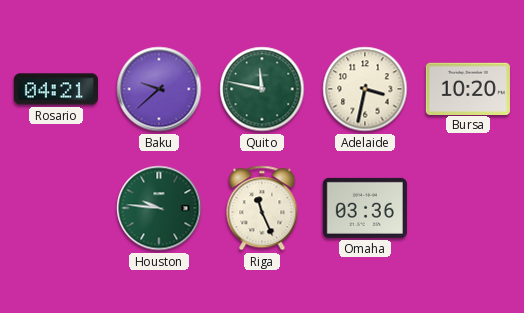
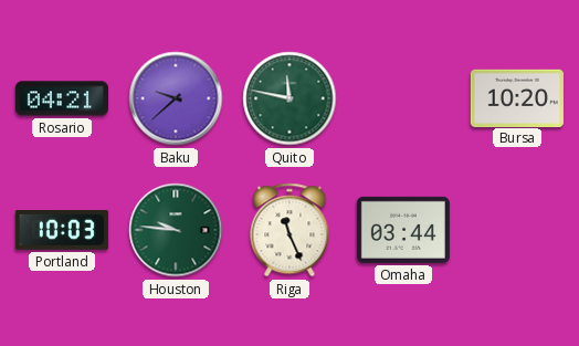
Adelaide: 3:32 -> none (365, 89)
Portland: none -> 10:03 (62, 231)
Omaha: 03:36 -> 03:44 (403, 230)
